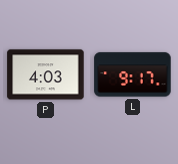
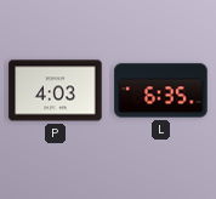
L: 9:17 -> 6:35 (161, 91)
